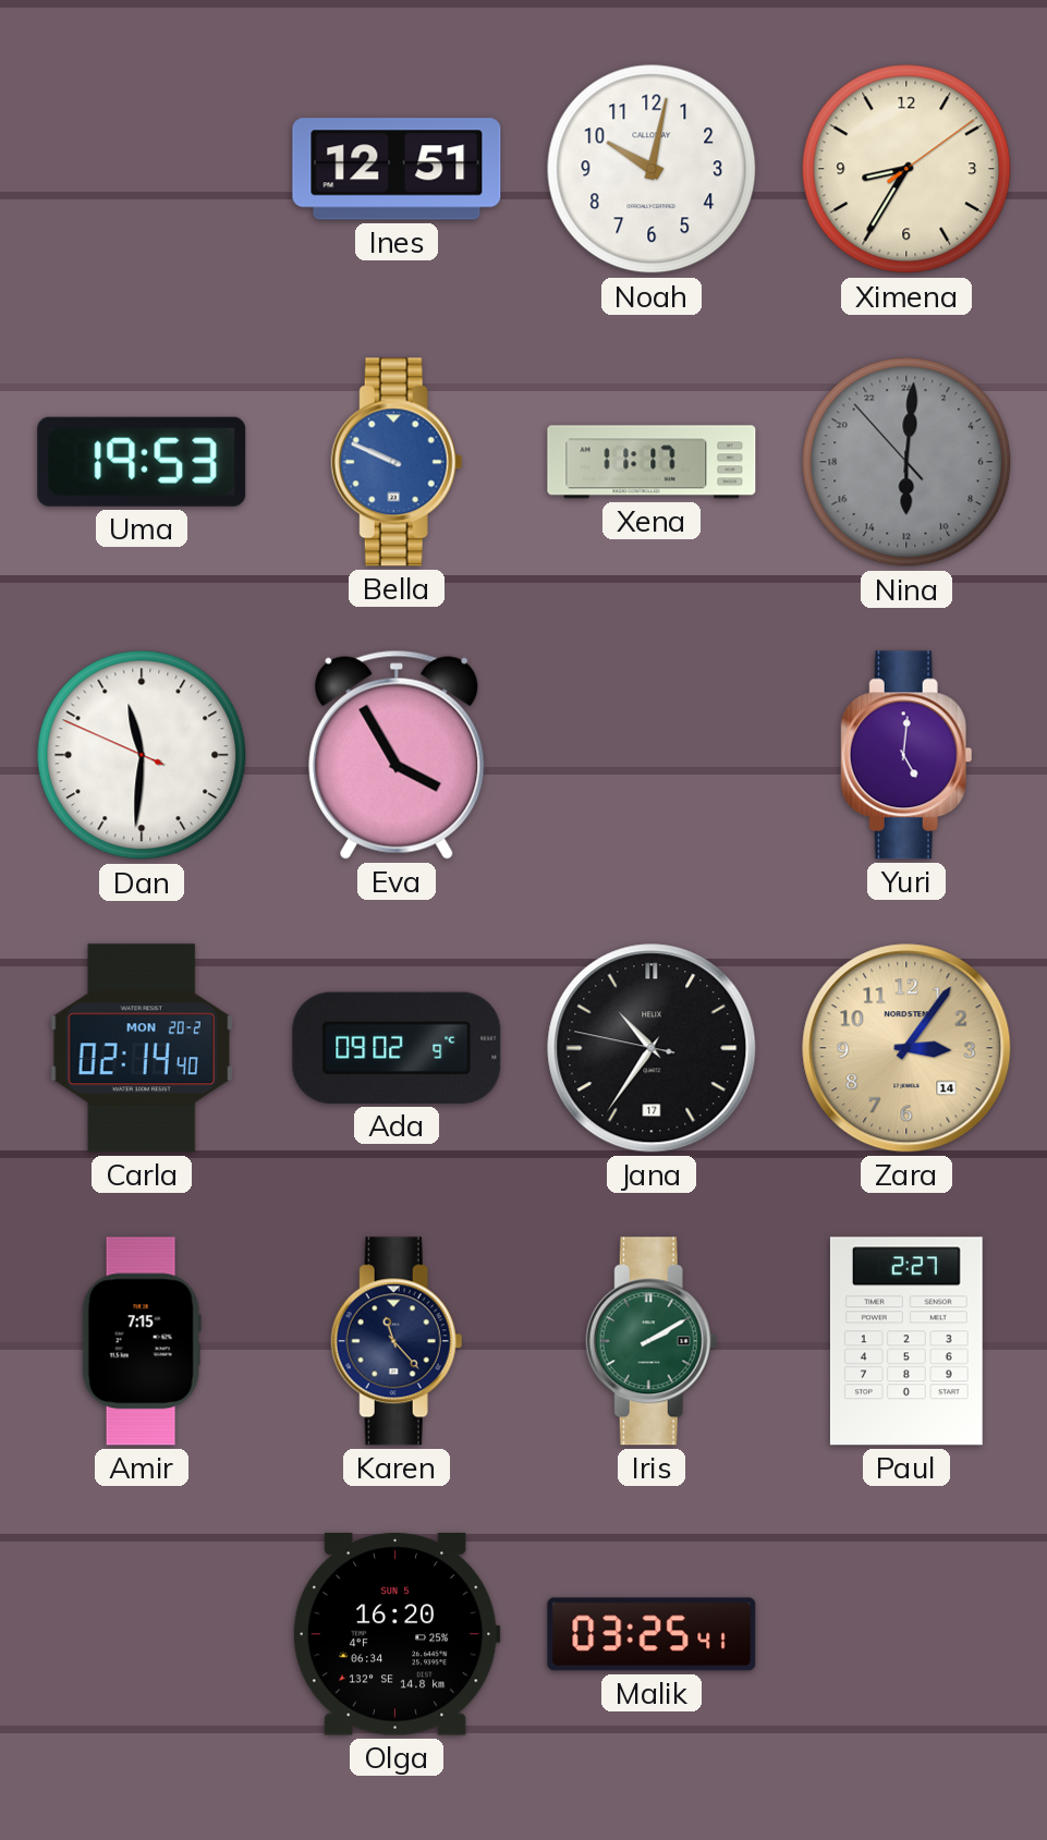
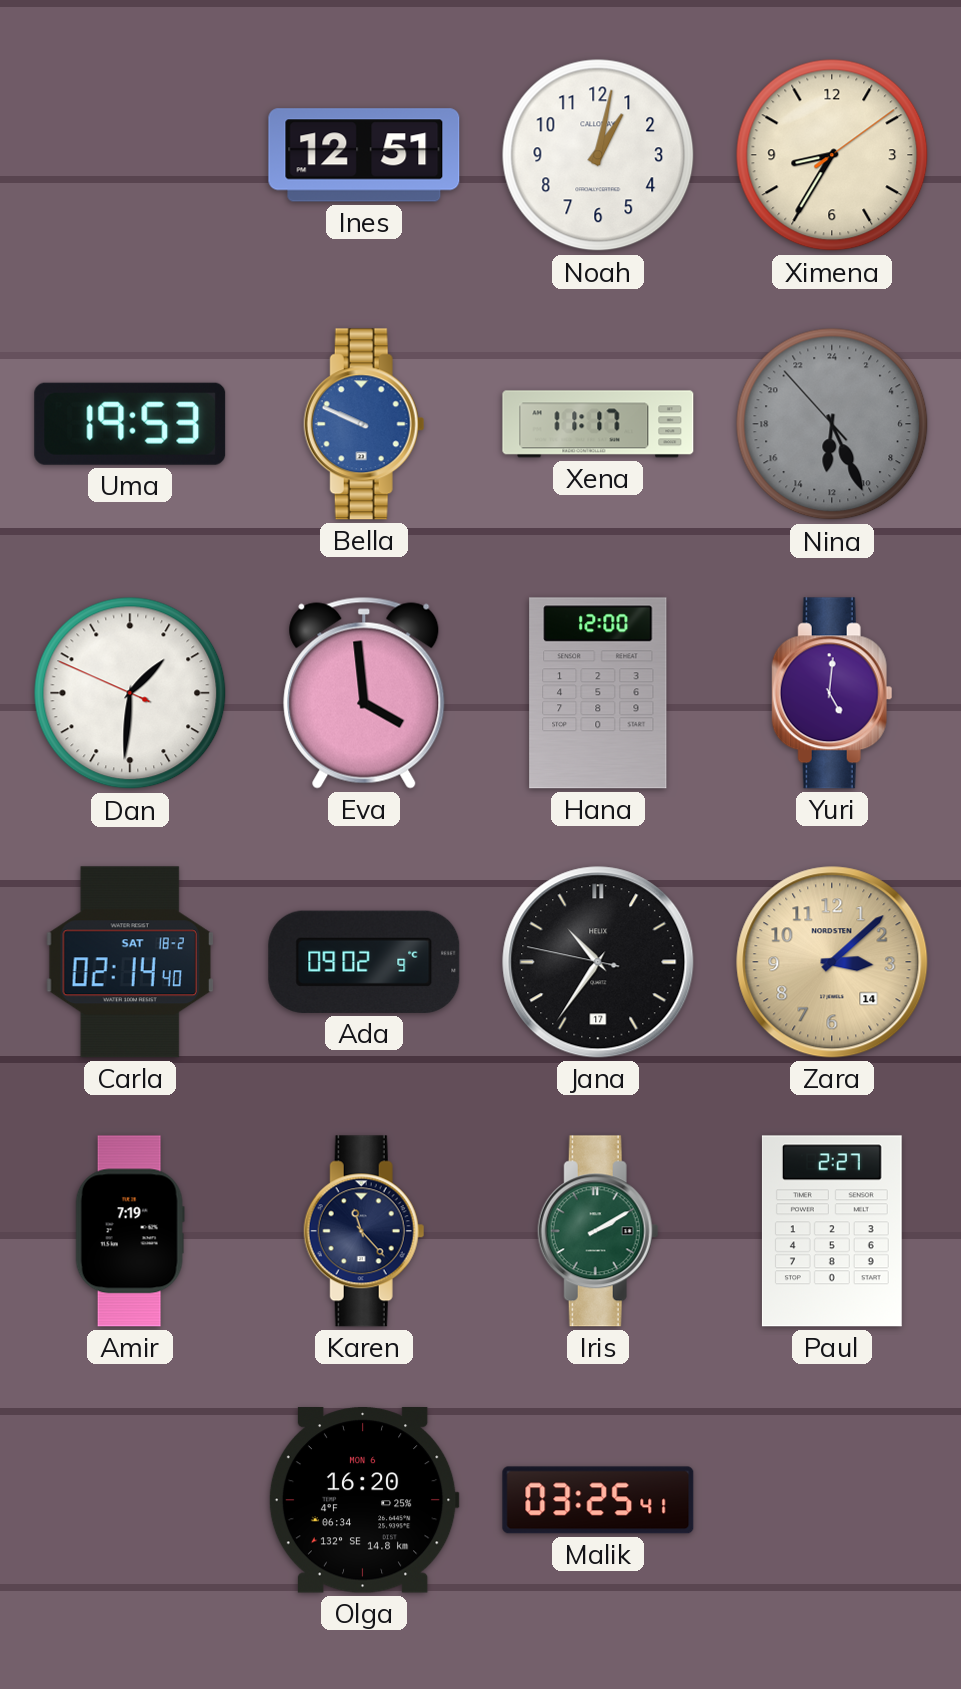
Noah: 10:02 -> 1:02 (598, 155)
Nina: 12:00 -> 12:25 (832, 424)
Dan: 11:30 -> 1:30 (130, 693)
Eva: 3:55 -> 3:59 (364, 693)
Hana: none -> 12:00 (598, 693)
Carla date: MON 20-2 -> SAT 18-2 (129, 962)
Zara: 3:06 -> 3:08 (832, 962)
Amir: 7:15 -> 7:19 (130, 1231)
Olga date: SUN 5 -> MON 6 (364, 1501)
